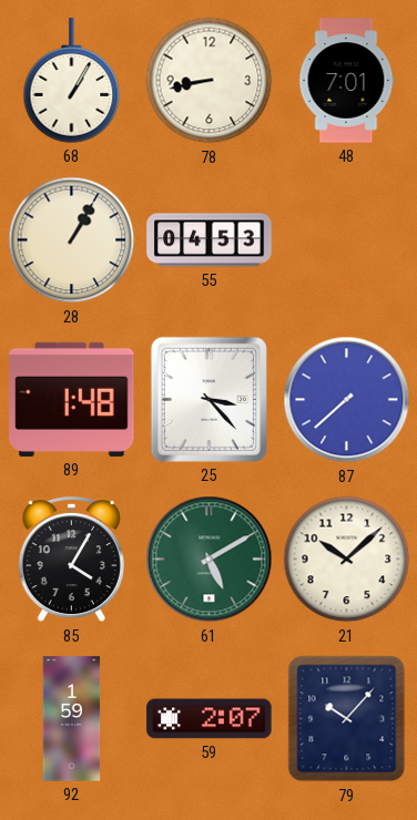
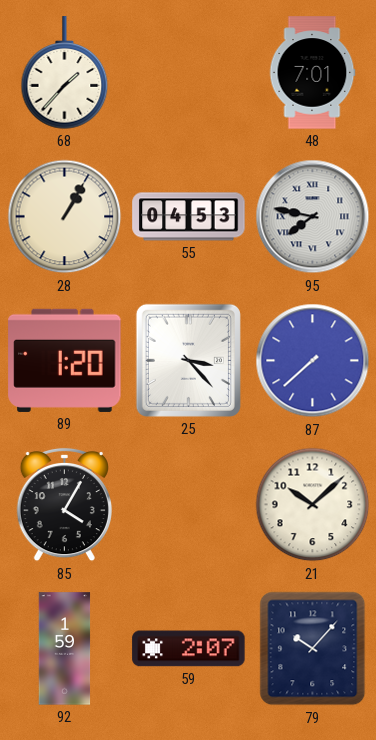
68: 1:05 -> 1:37 (65, 73)
78: 8:43 -> none (210, 81)
95: none -> 7:47 (313, 217)
89: 1:48 -> 1:20 (65, 360)
61: 5:10 -> none (210, 560)
